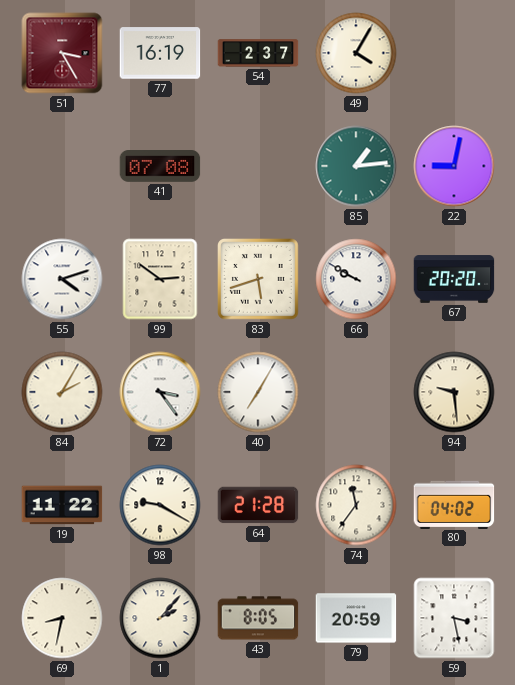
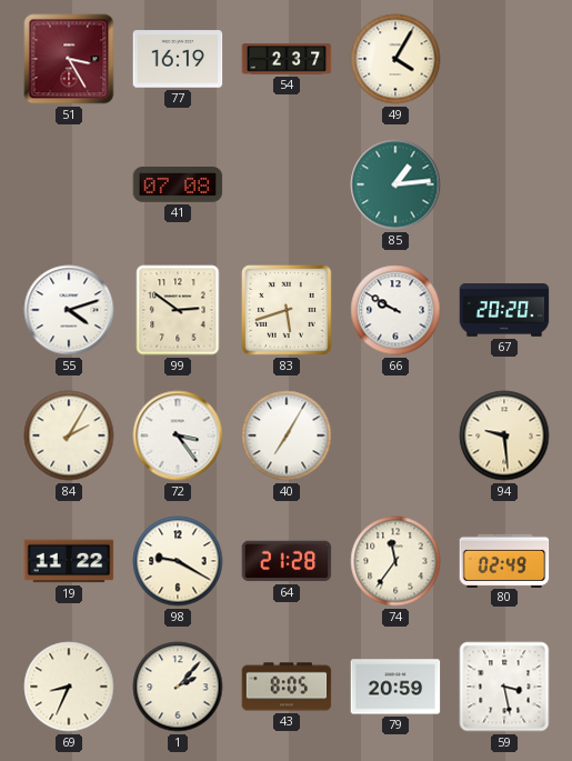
22: 9:02 -> none (454, 166)
80: 04:02 -> 02:49 (504, 560)
69: 8:32 -> 8:34 (69, 687)
